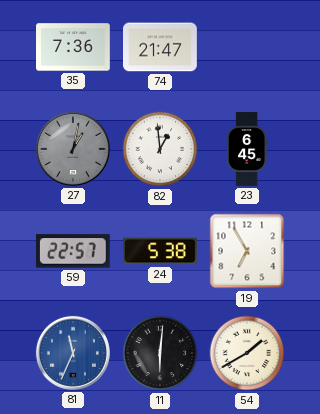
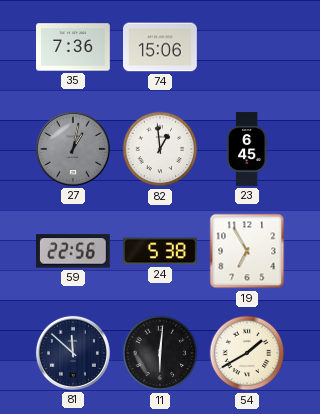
74: 21:47 -> 15:06 (160, 47)
59: 22:57 -> 22:56 (73, 251)
81: 11:34 -> 11:52 (73, 353)
81 dial: blue -> navy (73, 353)
